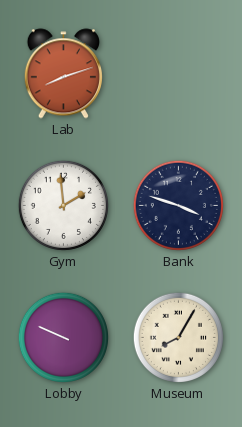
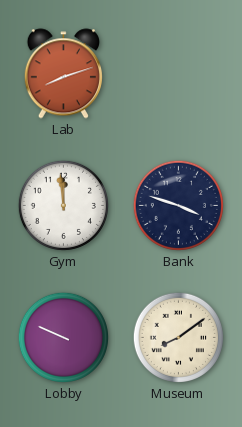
Gym: 1:59 -> 11:59 (63, 205)
Museum: 8:05 -> 8:09 (178, 337)
